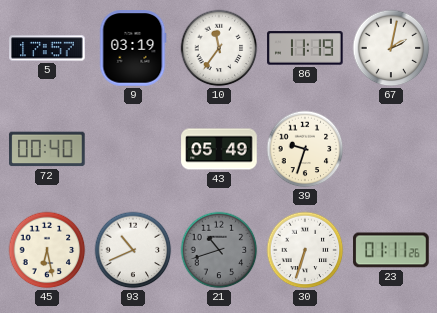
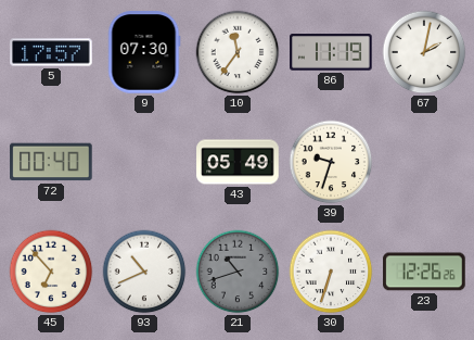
9: 03:19 -> 07:30 (144, 52)
45: 6:28 -> 6:53 (51, 272)
23: 01:11 -> 12:26 (424, 272)
